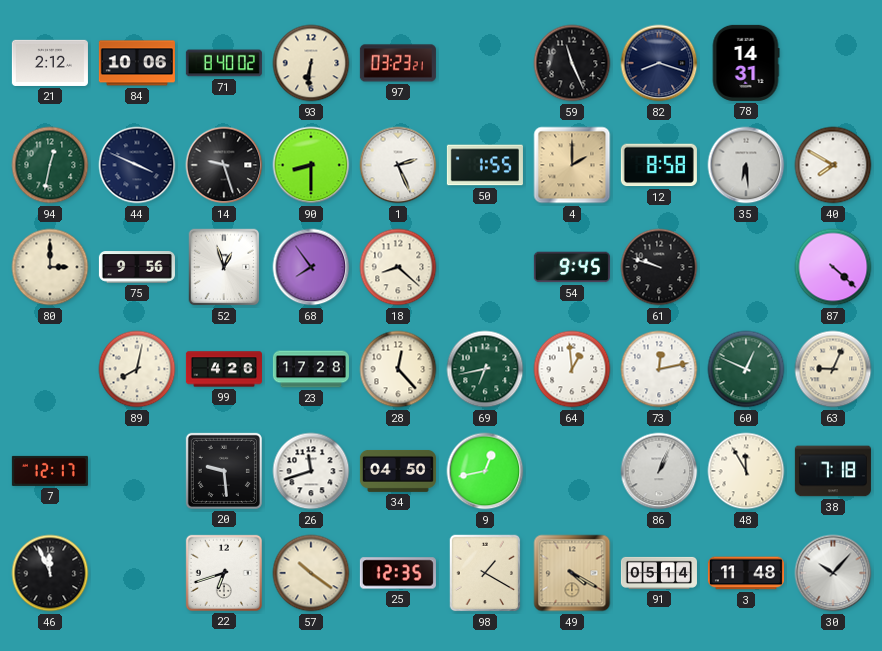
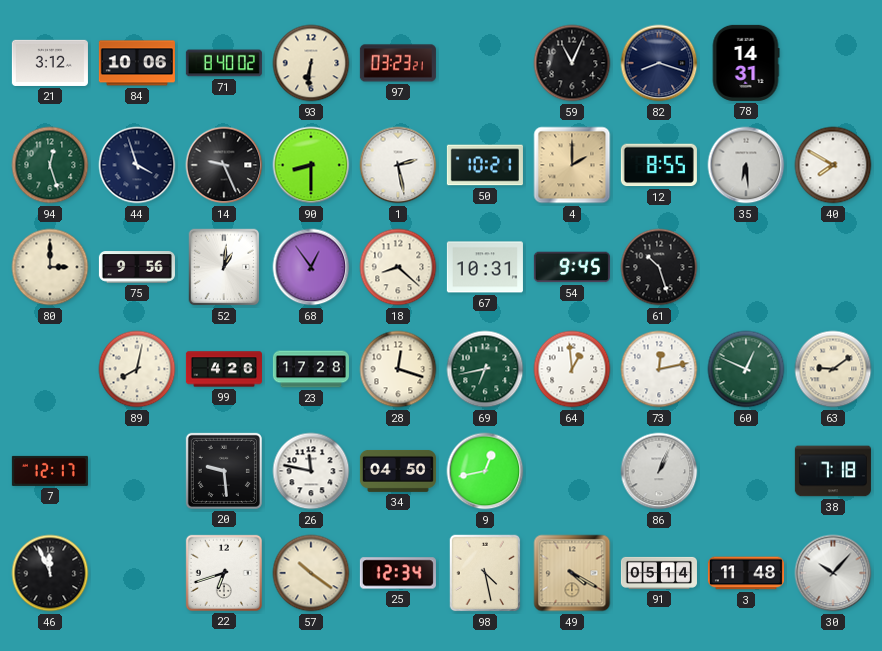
21: 2:12 -> 3:12 (50, 63)
59: 11:26 -> 11:04 (572, 63)
94: 12:32 -> 12:27 (50, 165)
44: 3:49 -> 3:57 (137, 165)
14: 9:27 -> 9:26 (224, 165)
1: 2:26 -> 2:28 (398, 165)
50: 1:55 -> 10:21 (485, 165)
12: 8:58 -> 8:55 (659, 165)
52: 12:57 -> 1:01 (224, 267)
68: 7:54 -> 12:54 (311, 267)
67: none -> 10:31 (485, 267)
61: 9:48 -> 10:27 (659, 267)
87: 4:22 -> none (833, 267)
28: 12:23 -> 12:18 (398, 369)
63: 9:04 -> 9:09 (833, 369)
26: 11:42 -> 11:47 (311, 471)
48: 11:55 -> none (746, 471)
25: 12:35 -> 12:34 (398, 573)
98: 1:20 -> 4:28 (485, 573)
